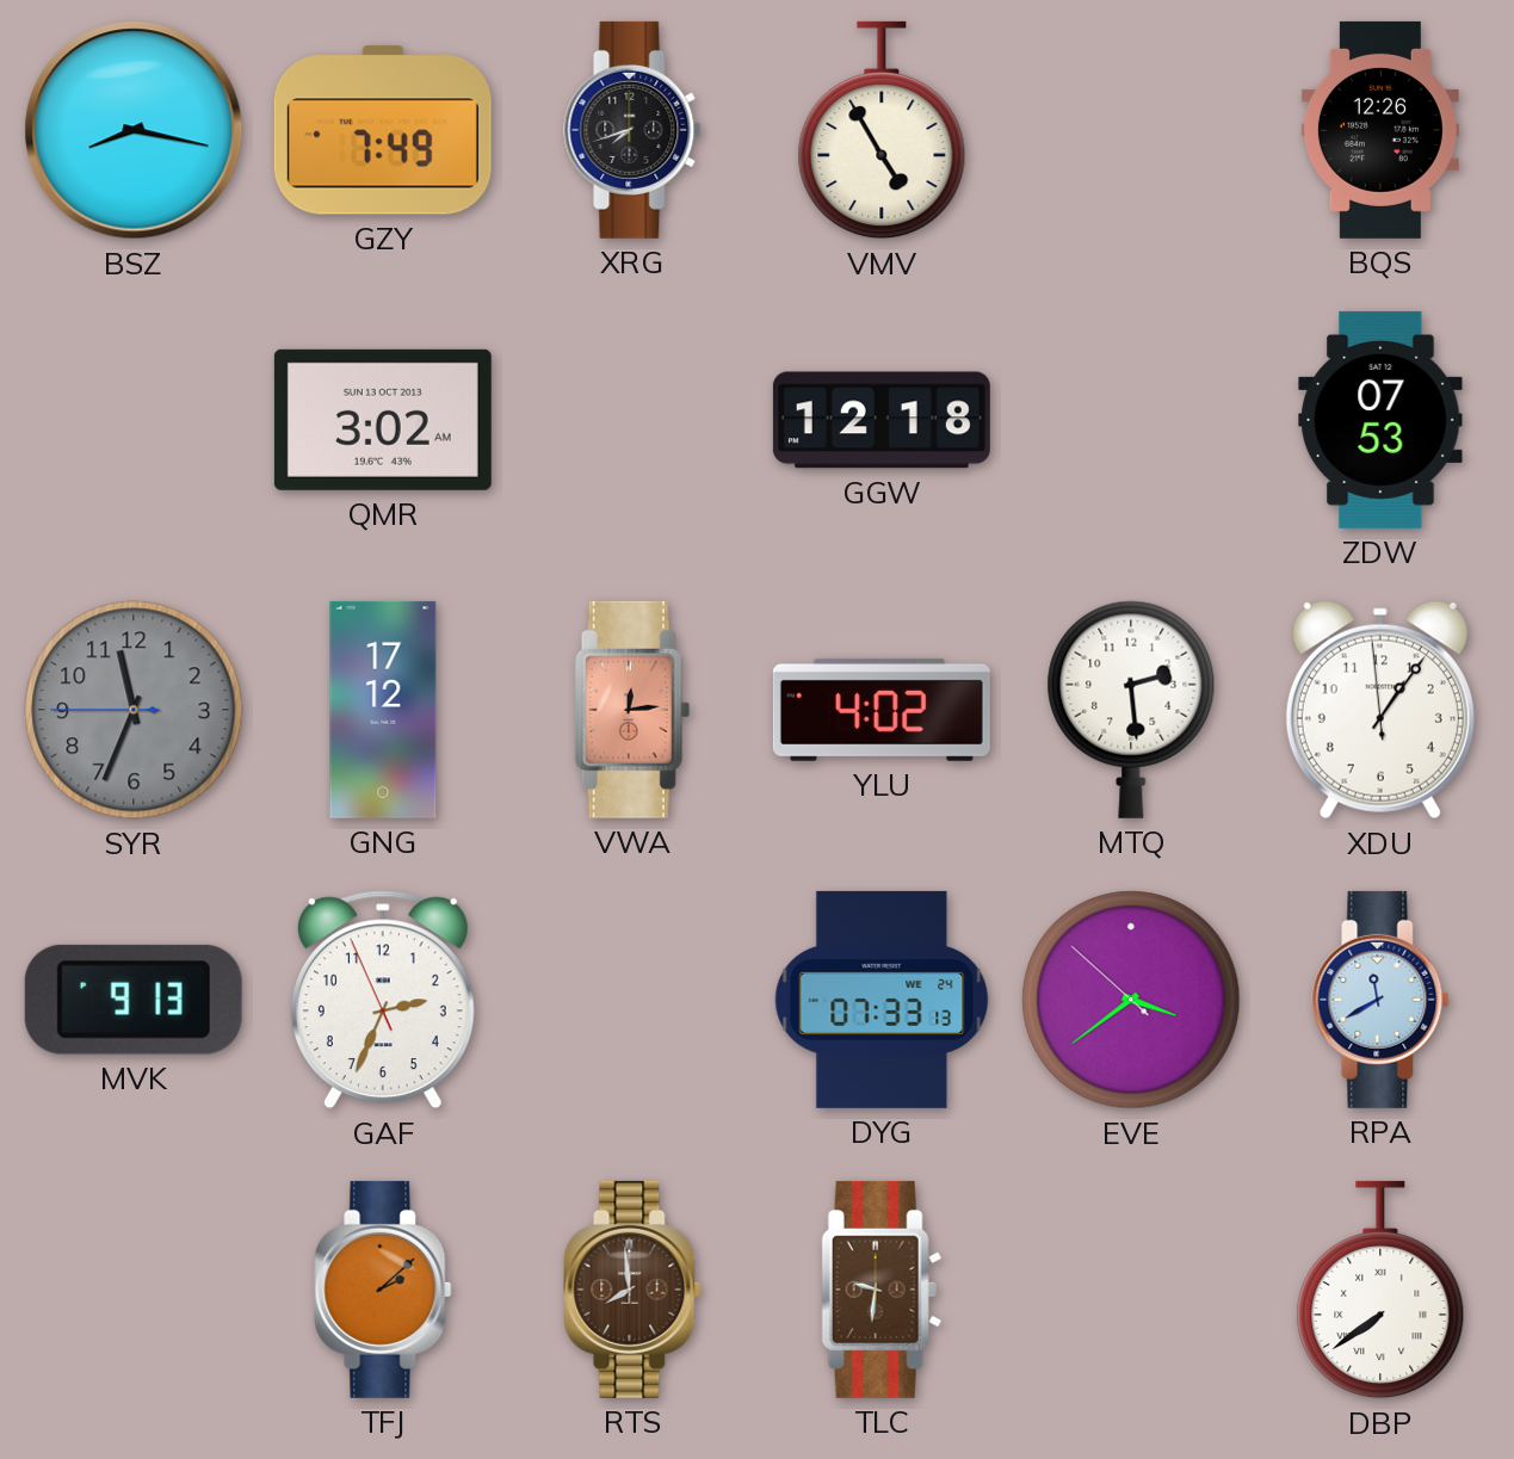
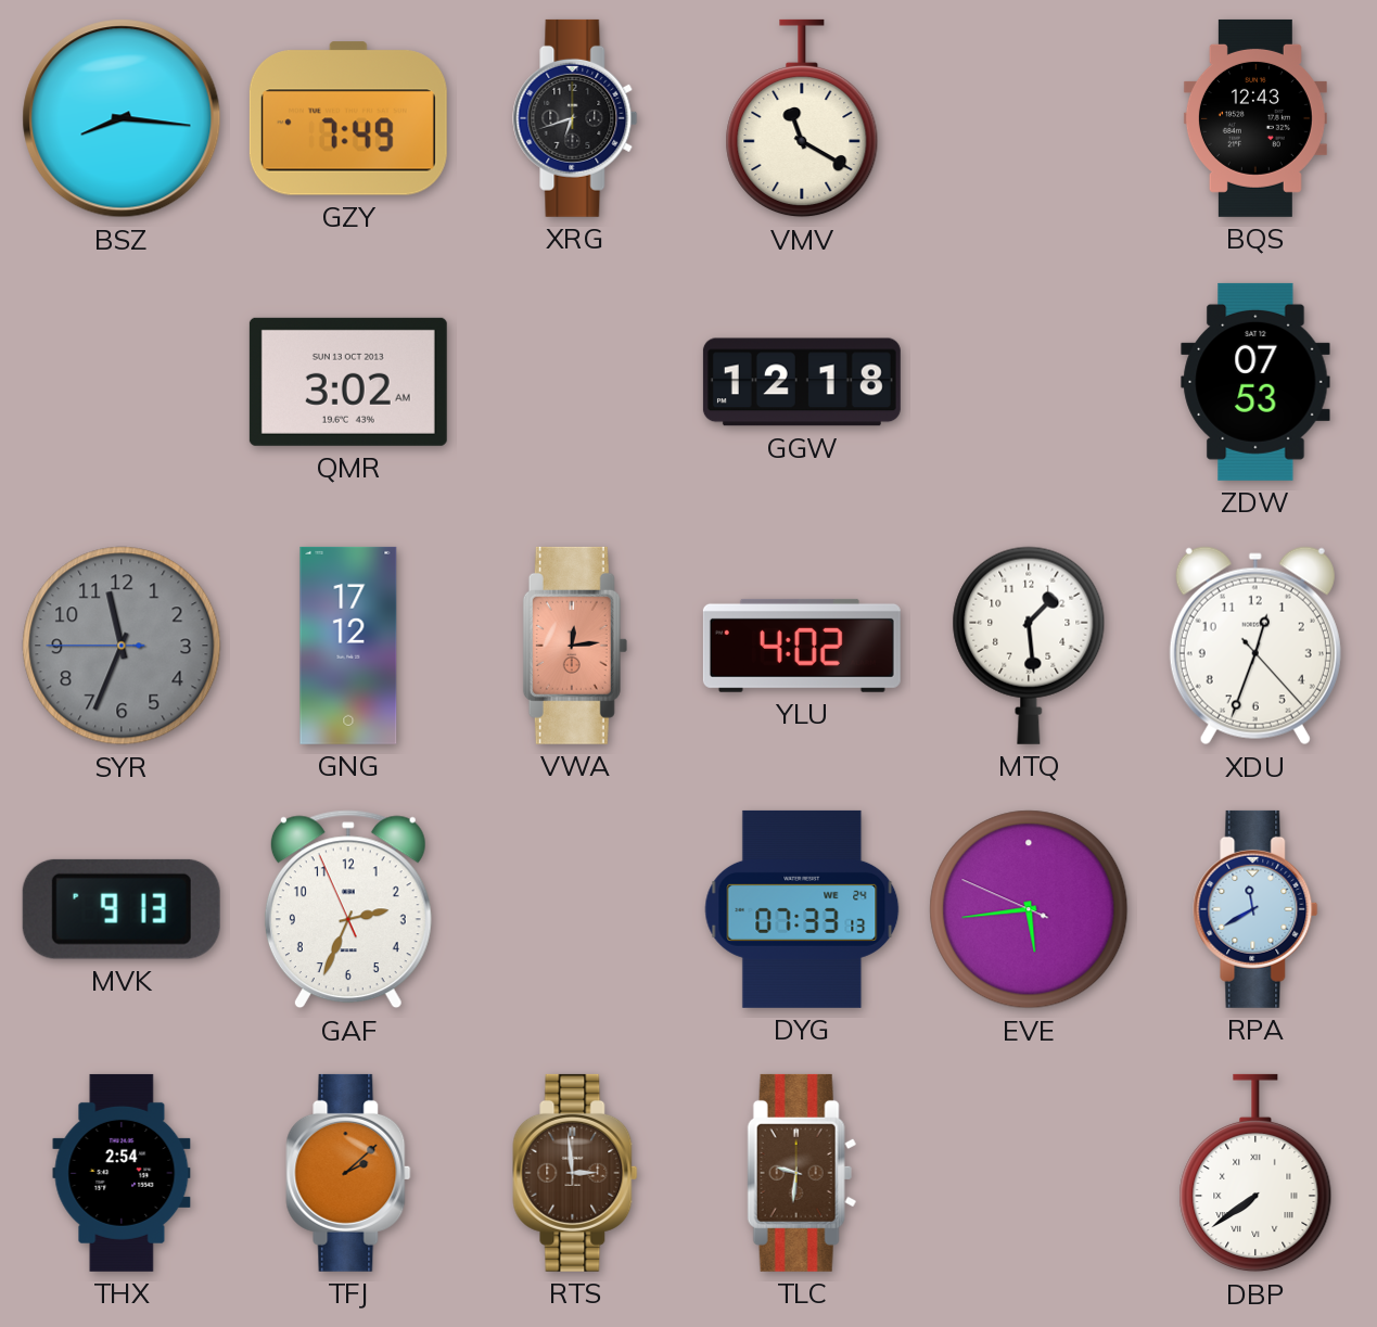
BSZ: 8:17 -> 8:16 (122, 118)
XRG: 7:42 -> 6:42 (575, 118)
VMV: 4:55 -> 11:20 (802, 118)
BQS: 12:26 -> 12:43 (1255, 118)
MTQ: 2:29 -> 1:29 (1029, 646)
XDU: 1:05 -> 12:33 (1255, 646)
EVE: 3:38 -> 5:43 (1029, 909)
THX: none -> 2:54 (122, 1173)
RTS: 7:59 -> 2:59 (575, 1173)
